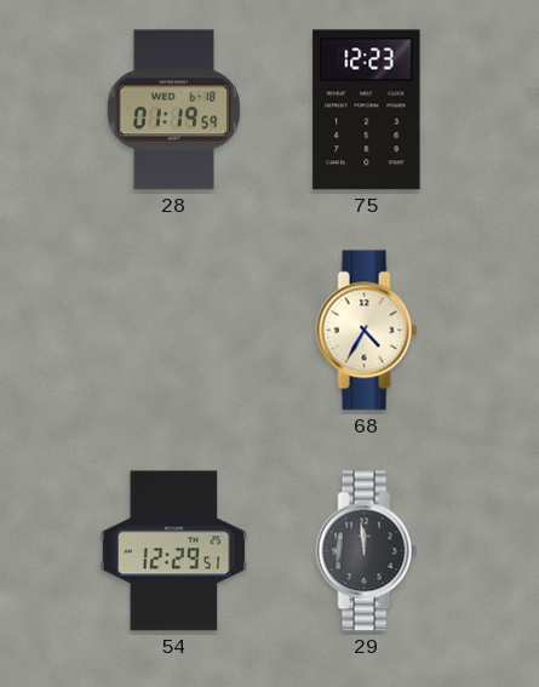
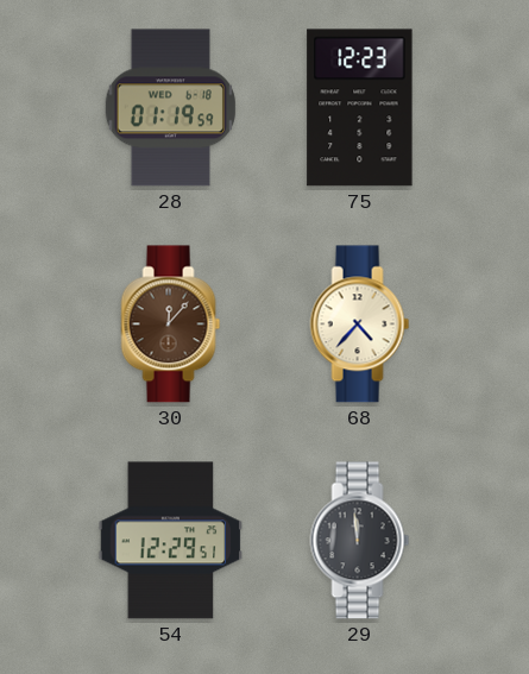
30: none -> 12:07 (171, 325)
68: 4:35 -> 4:37 (360, 325)
